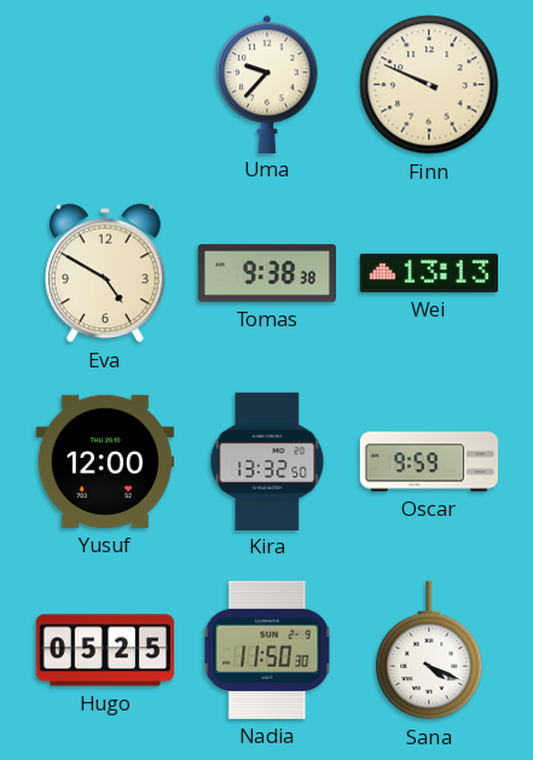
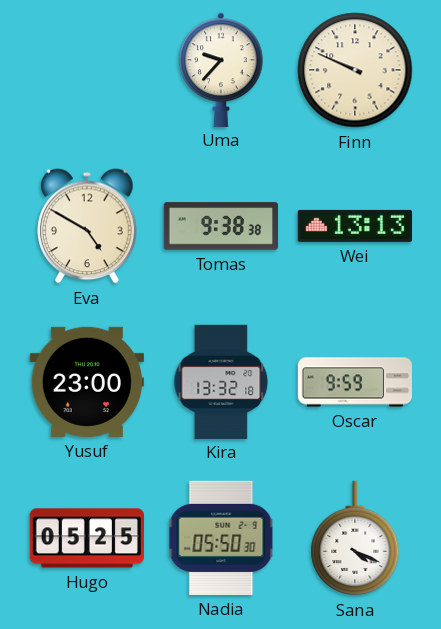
Yusuf: 12:00 -> 23:00 (87, 382)
Kira: 13:32:50 -> 13:32:18 (221, 381)
Nadia: 11:50 -> 05:50 (221, 538)
